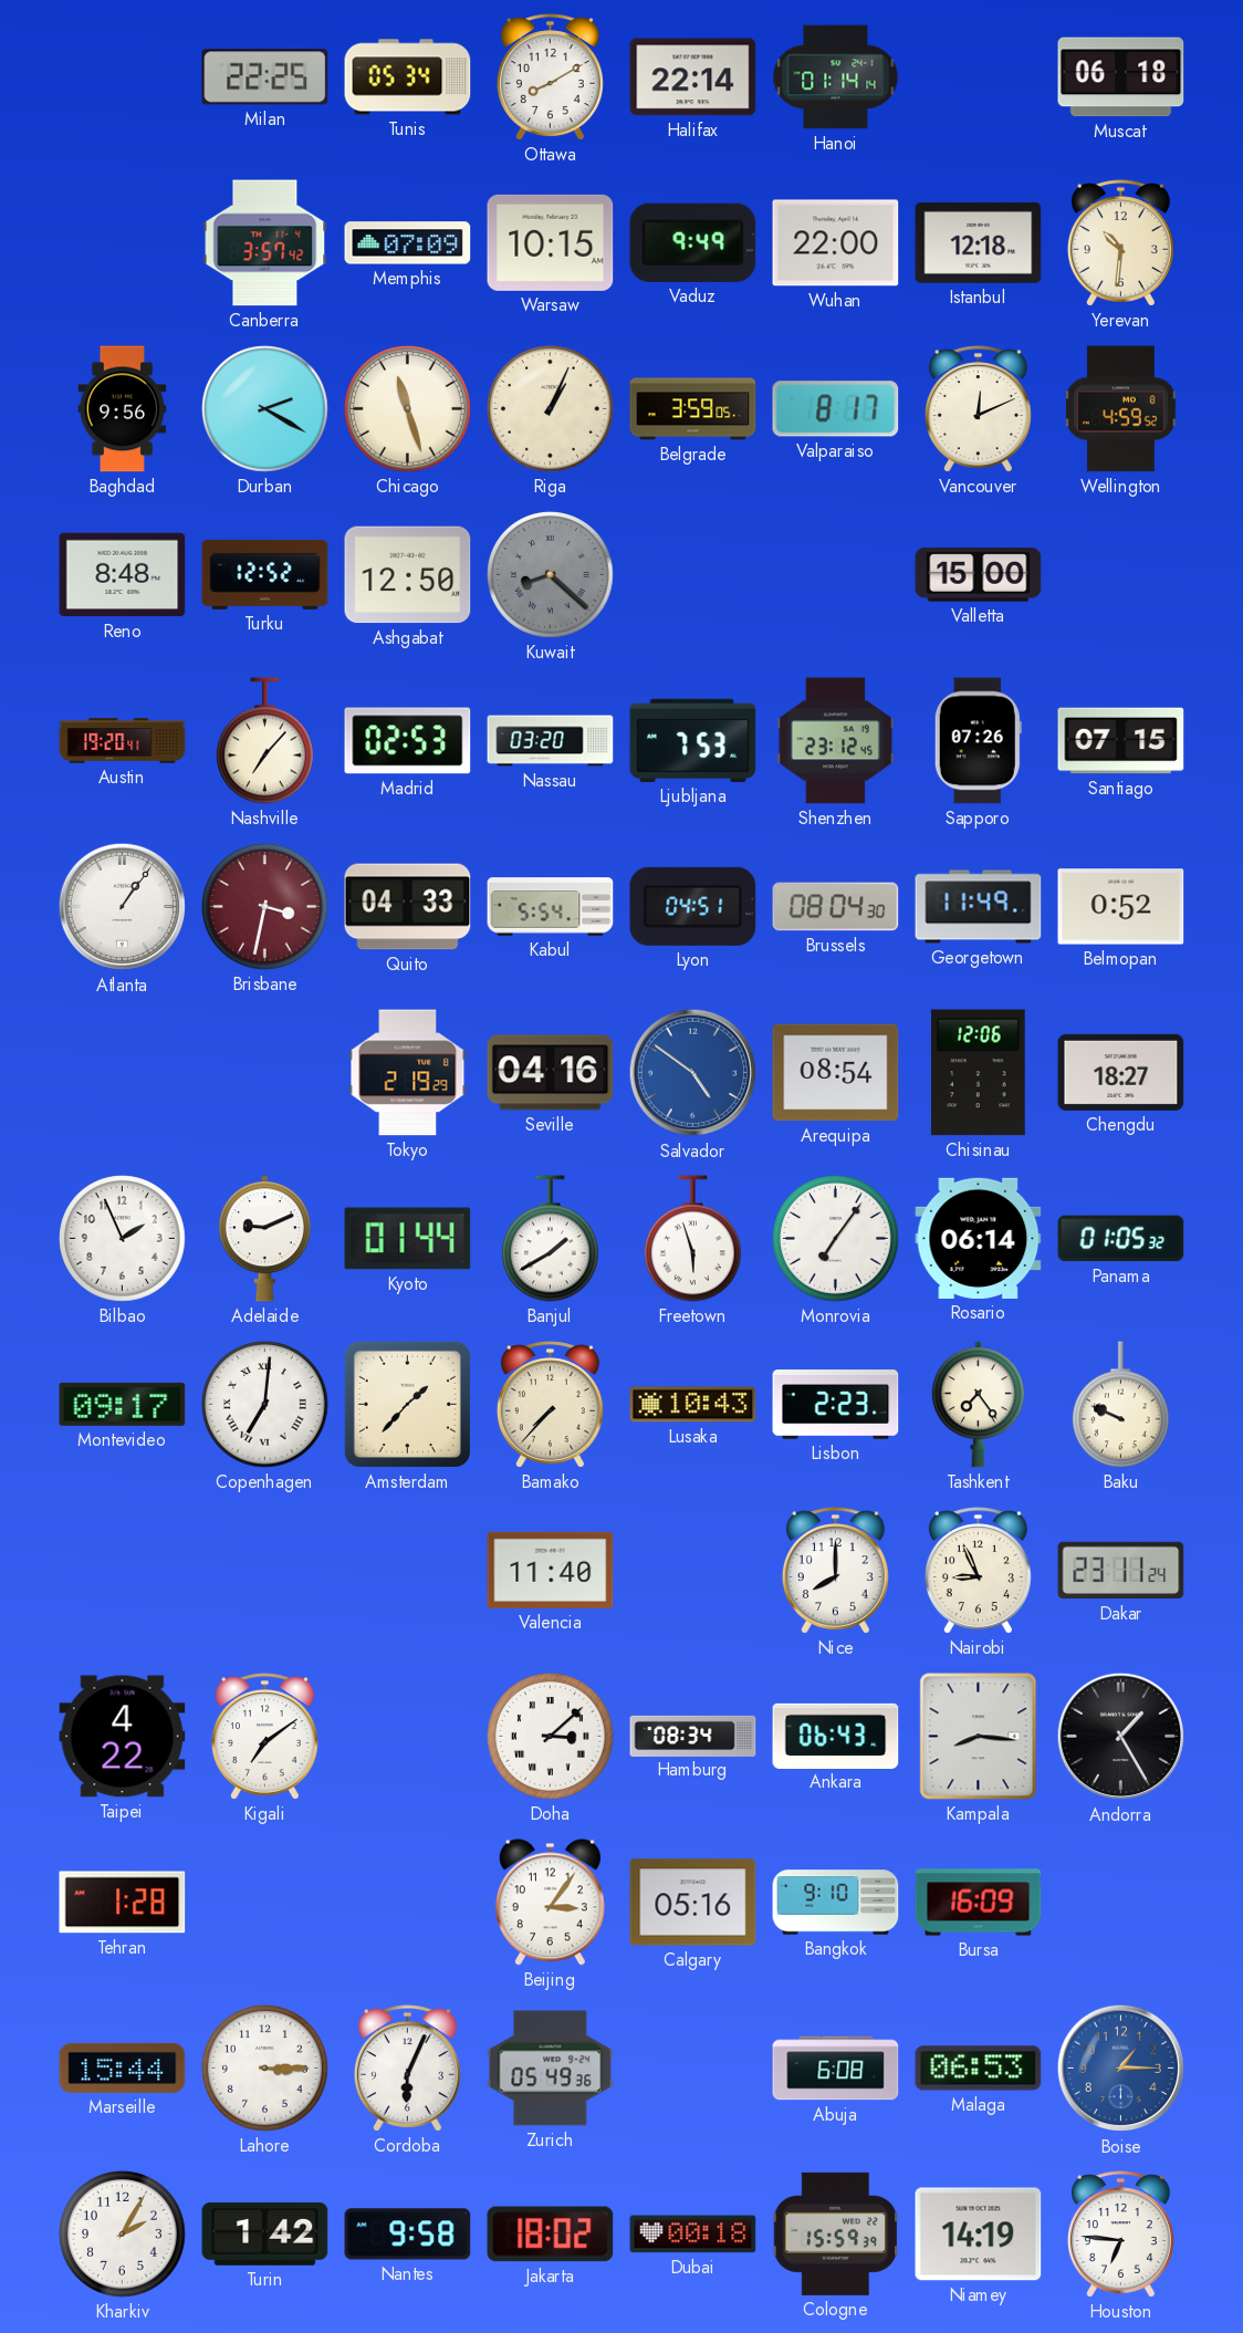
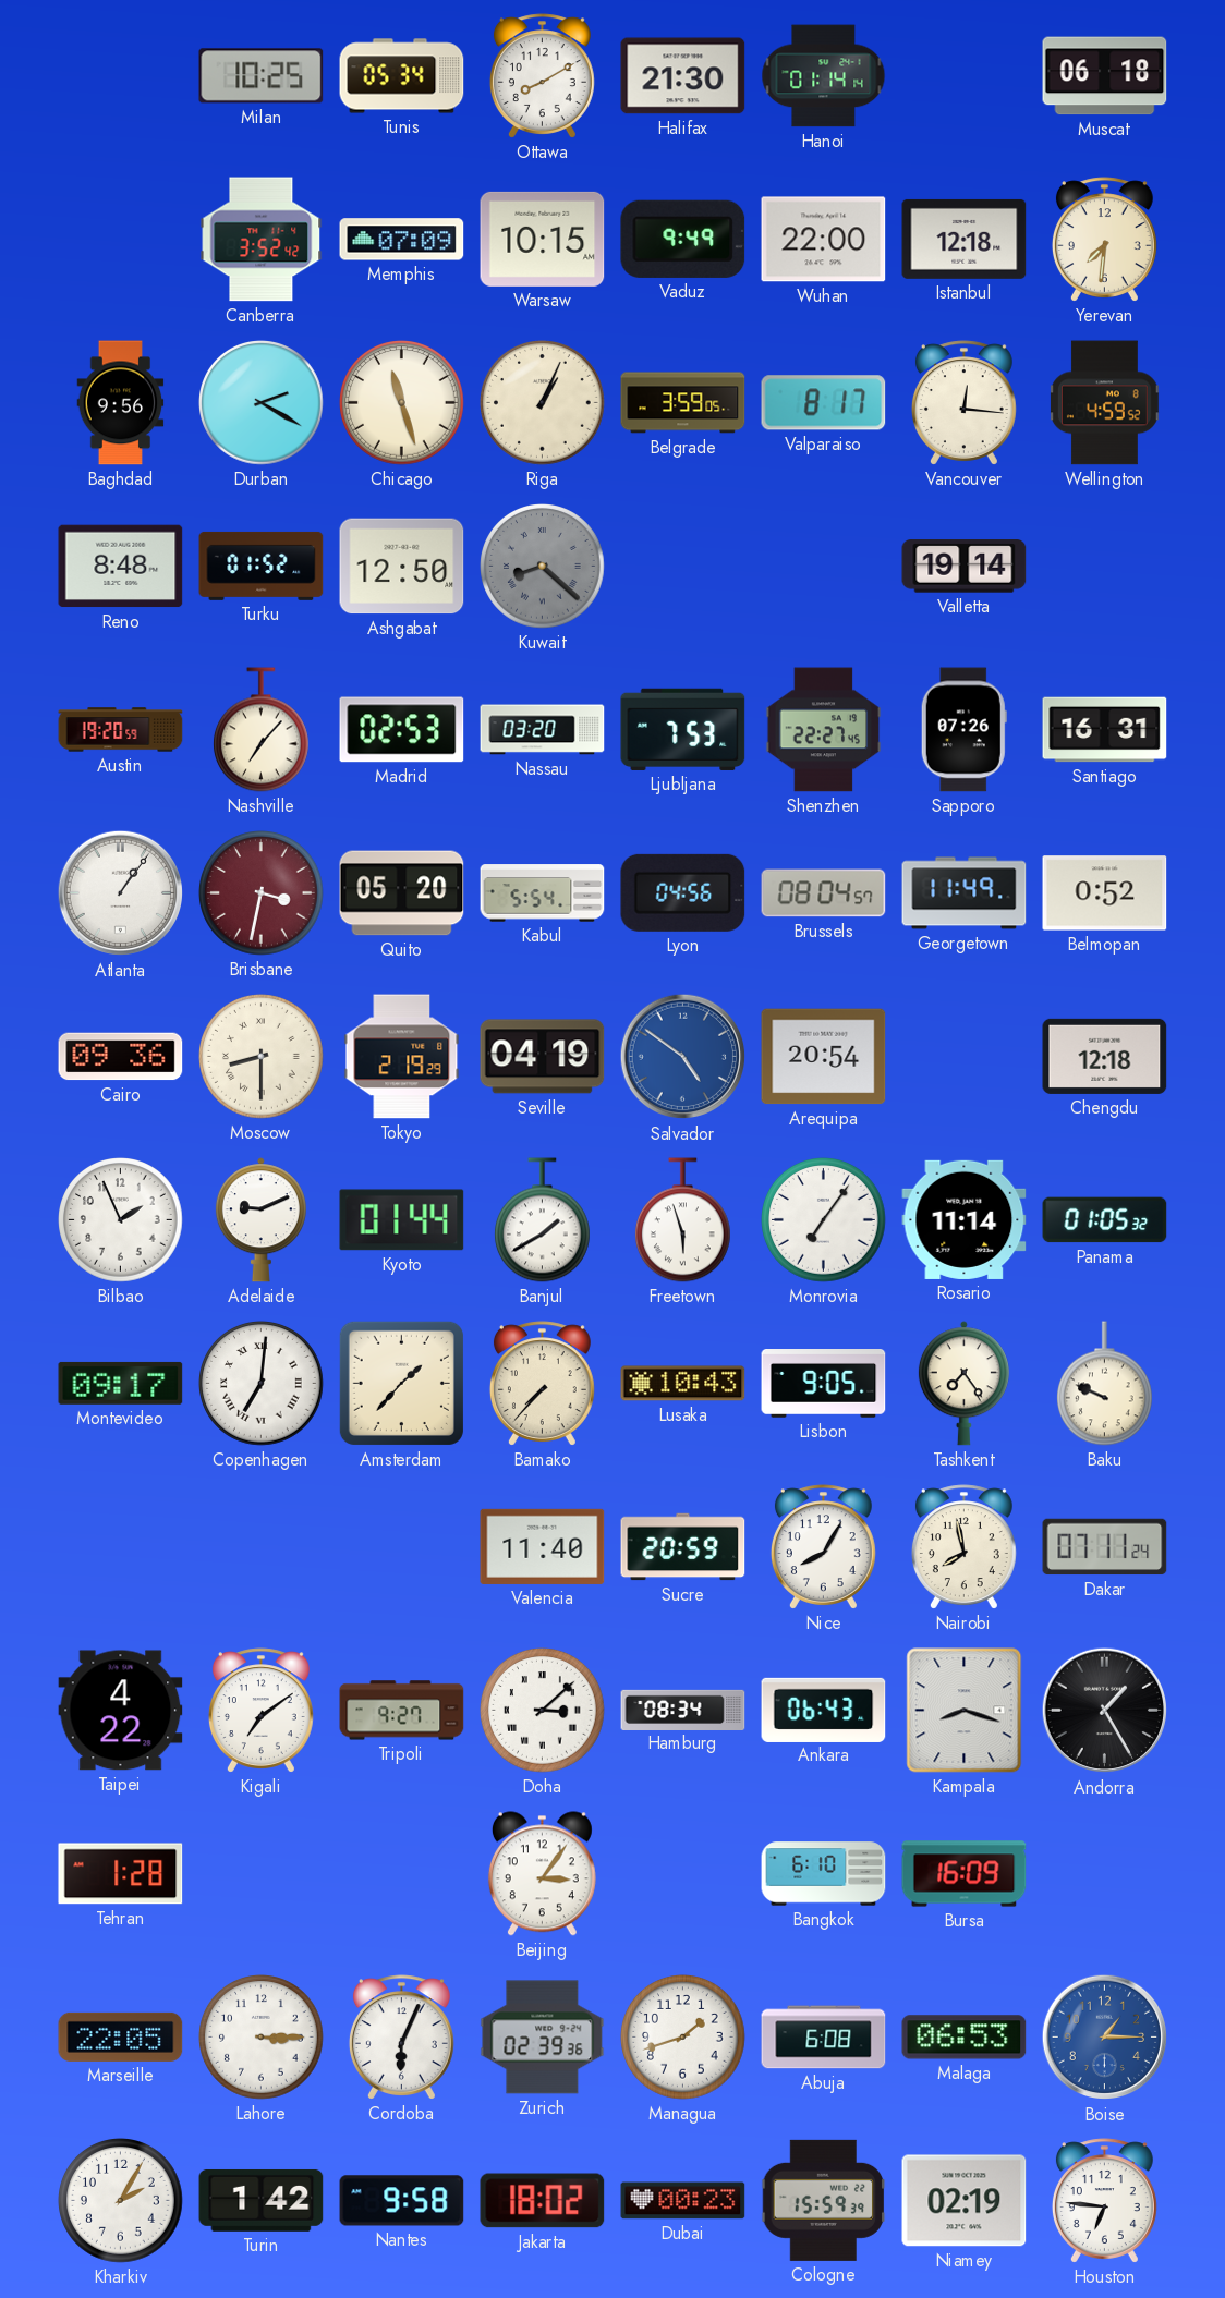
Milan: 22:25 -> 10:25 (262, 76)
Halifax: 22:14 -> 21:30 (683, 76)
Canberra: 3:57 -> 3:52 (262, 240)
Yerevan: 10:31 -> 7:31 (1104, 240)
Vancouver: 12:11 -> 12:16 (963, 403)
Turku: 12:52 -> 01:52 (262, 566)
Valletta: 15:00 -> 19:14 (965, 567)
Austin: 19:20:41 -> 19:20:59 (121, 730)
Shenzhen: 23:12 -> 22:27 (824, 730)
Santiago: 07:15 -> 16:31 (1105, 730)
Quito: 04:33 -> 05:20 (402, 893)
Lyon: 04:51 -> 04:56 (683, 892)
Brussels: 08:04:30 -> 08:04:57 (824, 893)
Cairo: none -> 09:36 (121, 1057)
Moscow: none -> 8:30 (262, 1057)
Seville: 04:16 -> 04:19 (543, 1057)
Arequipa: 08:54 -> 20:54 (824, 1057)
Chisinau: 12:06 -> none (978, 1073)
Chengdu: 18:27 -> 12:18 (1105, 1056)
Rosario: 06:14 -> 11:14 (965, 1219)
Lisbon: 2:23 -> 9:05 (824, 1384)
Sucre: none -> 20:59 (683, 1547)
Nice: 8:00 -> 8:05 (823, 1547)
Nairobi: 8:56 -> 7:58 (963, 1547)
Dakar: 23:11 -> 07:11 (1105, 1547)
Tripoli: none -> 9:27 (402, 1711)
Kampala: 8:16 -> 8:18 (965, 1711)
Calgary: 05:16 -> none (693, 1903)
Bangkok: 9:10 -> 6:10 (824, 1874)
Marseille: 15:44 -> 22:05 (121, 2036)
Zurich: 05:49 -> 02:39 (543, 2038)
Managua: none -> 1:42 (683, 2038)
Dubai: 00:18 -> 00:23 (683, 2201)
Niamey: 14:19 -> 02:19 (965, 2201)
